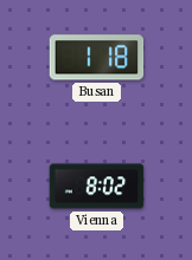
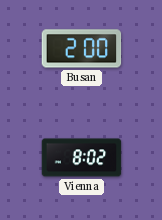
Busan: 1:18 -> 2:00 (82, 49)
